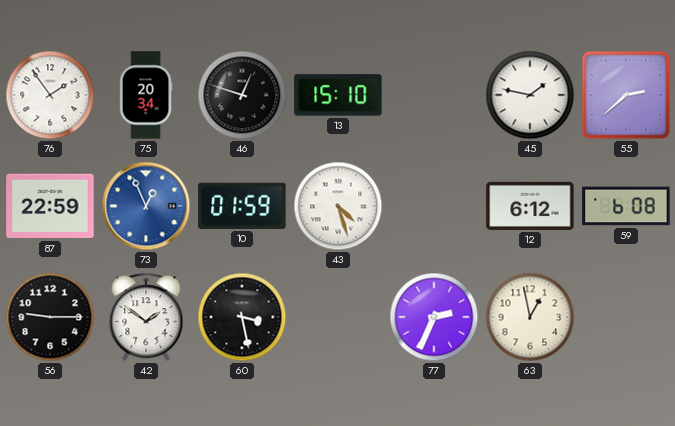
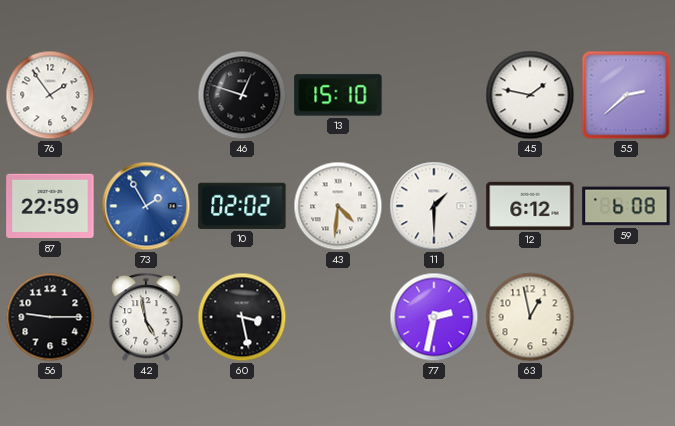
75: 20:34 -> none (146, 95)
73: 12:56 -> 1:55 (146, 206)
10: 01:59 -> 02:02 (242, 206)
43: 4:27 -> 4:31 (338, 206)
11: none -> 1:30 (434, 206)
42: 1:51 -> 4:58 (146, 318)
77: 2:34 -> 2:32 (434, 317)
